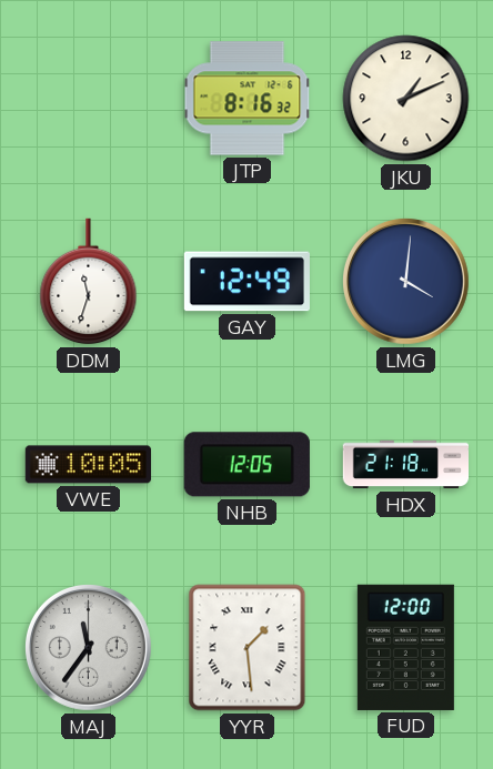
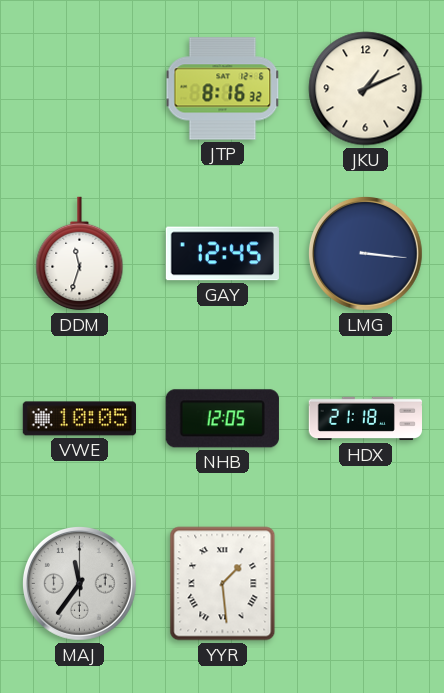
GAY: 12:49 -> 12:45 (222, 254)
LMG: 4:01 -> 3:16 (365, 253)
FUD: 12:00 -> none (405, 647)
